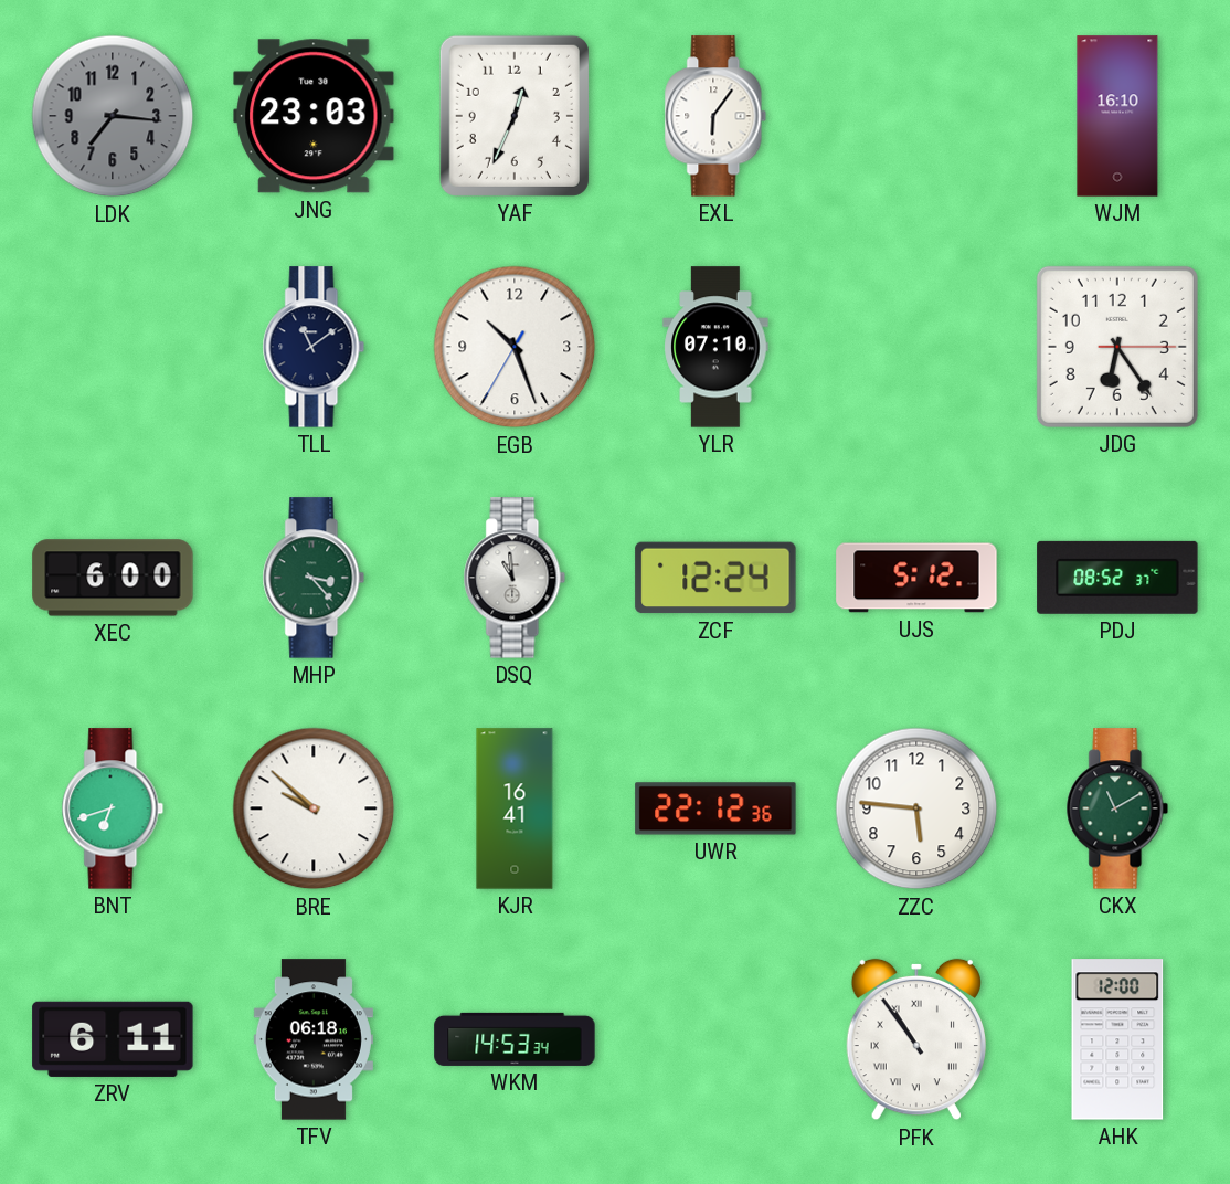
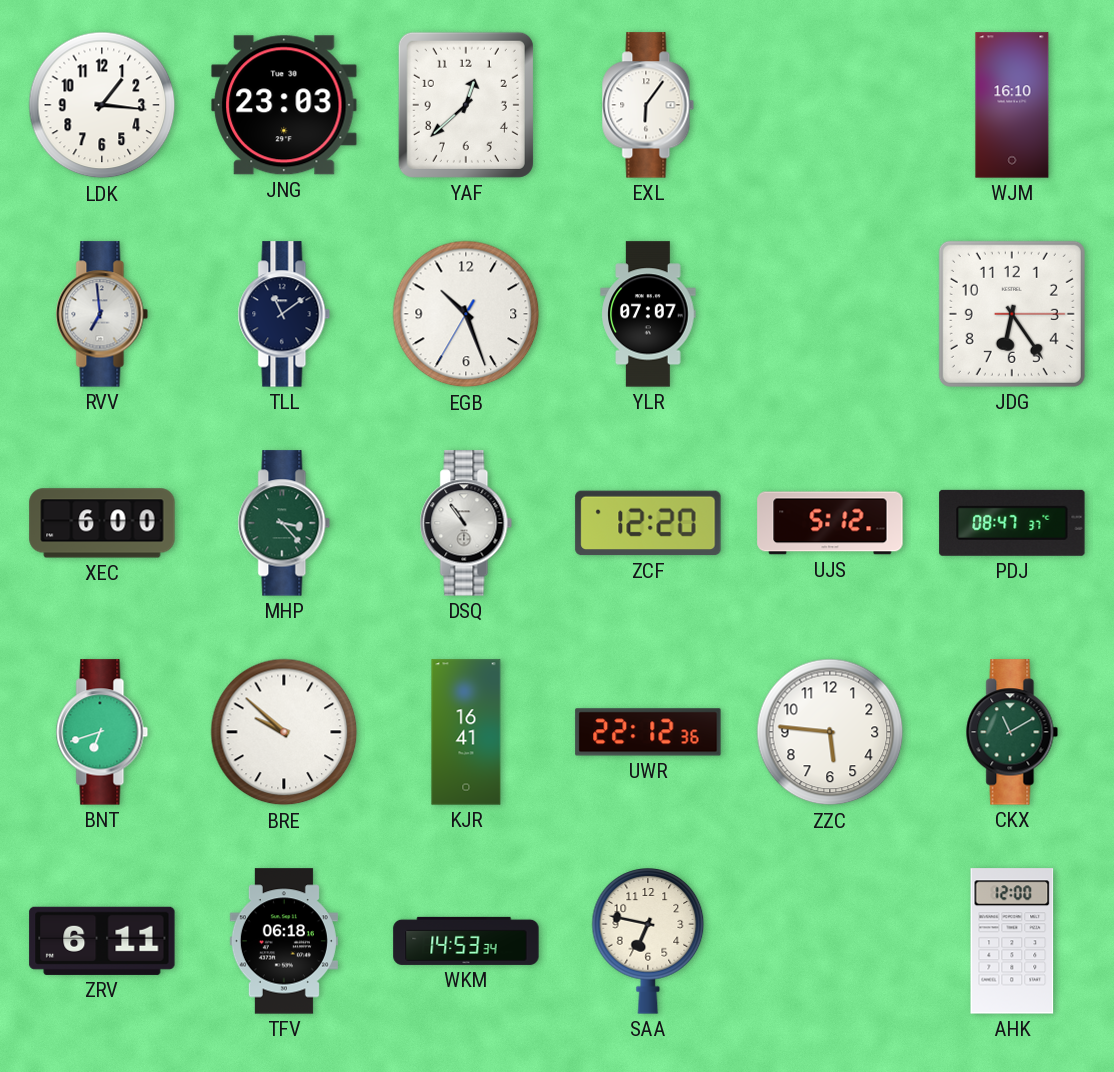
LDK: 7:16 -> 1:16 (102, 105)
LDK dial: grey -> white (102, 105)
YAF: 12:34 -> 12:38 (466, 105)
RVV: none -> 6:59 (102, 314)
YLR: 07:10 -> 07:07 (648, 314)
DSQ: 10:59 -> 10:54 (466, 523)
ZCF: 12:24 -> 12:20 (648, 523)
PDJ: 08:52 -> 08:47 (1012, 523)
SAA: none -> 6:47 (648, 941)
PFK: 10:54 -> none (916, 1039)
